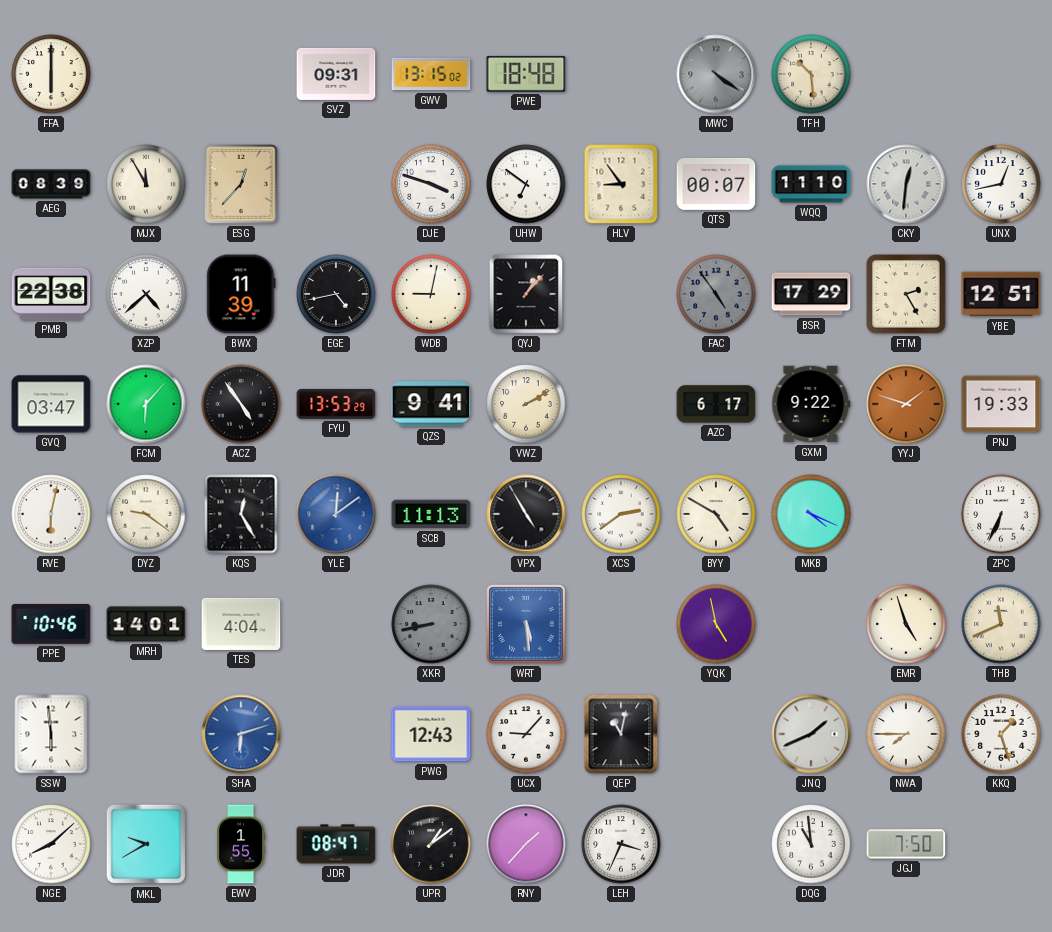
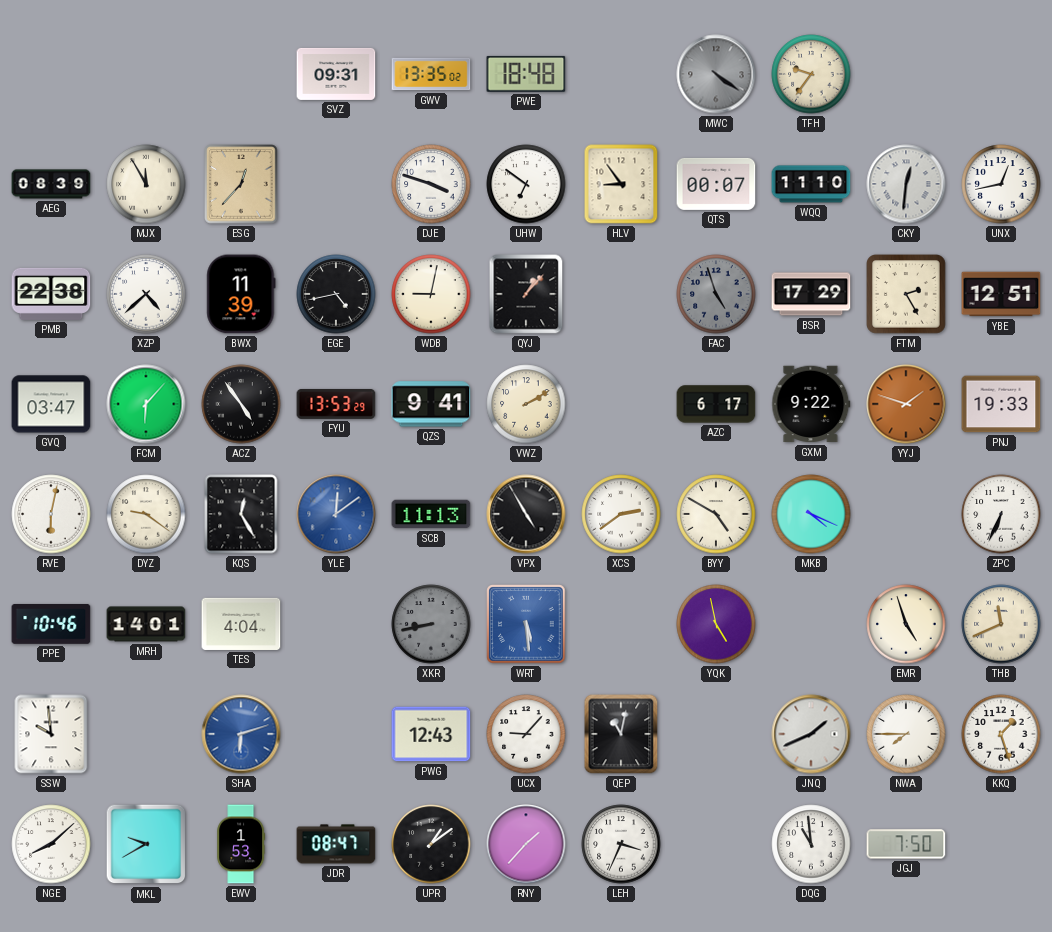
FFA: 6:00 -> none (51, 74)
GWV: 13:15 -> 13:35 (431, 74)
TFH: 10:29 -> 9:36 (811, 74)
FAC: 4:54 -> 4:57 (716, 294)
SSW: 5:59 -> 9:59 (51, 734)
EWV: 1:55 -> 1:53 (241, 844)
